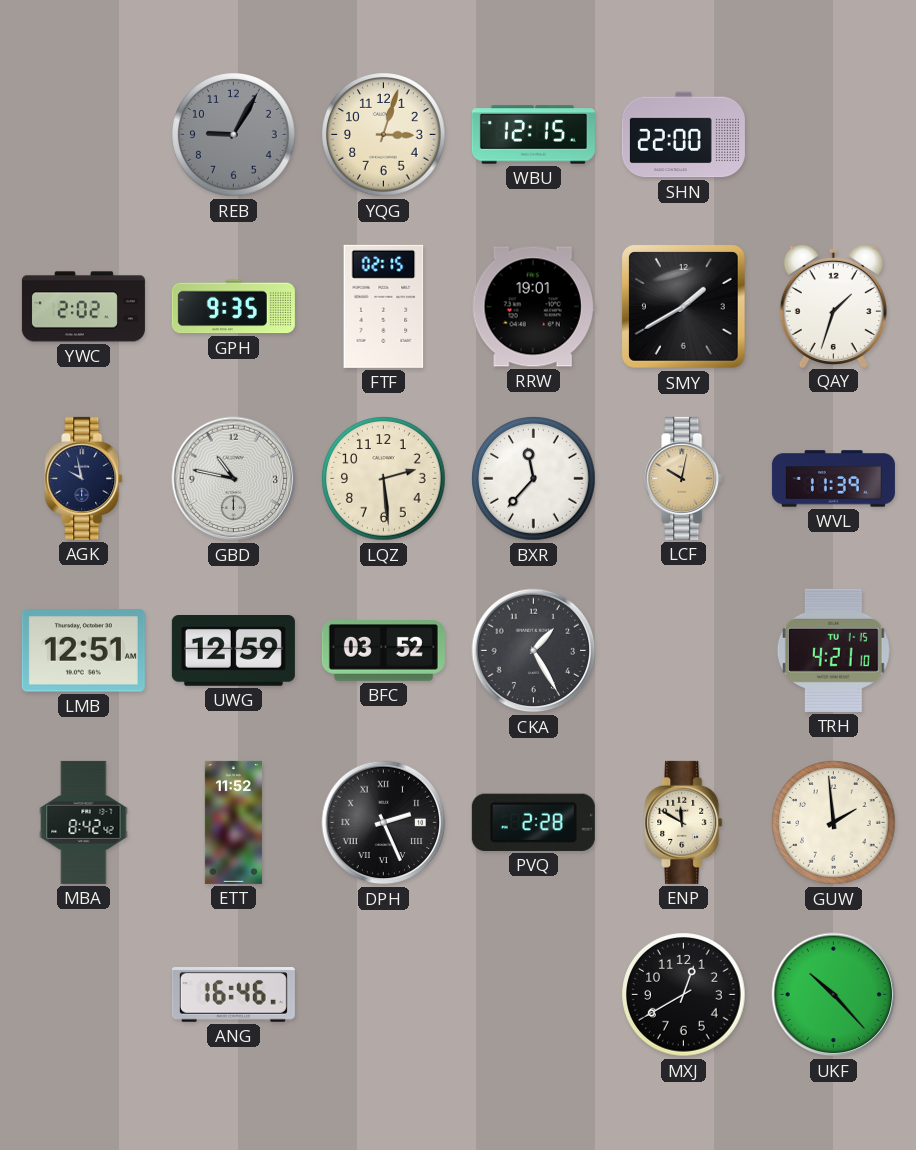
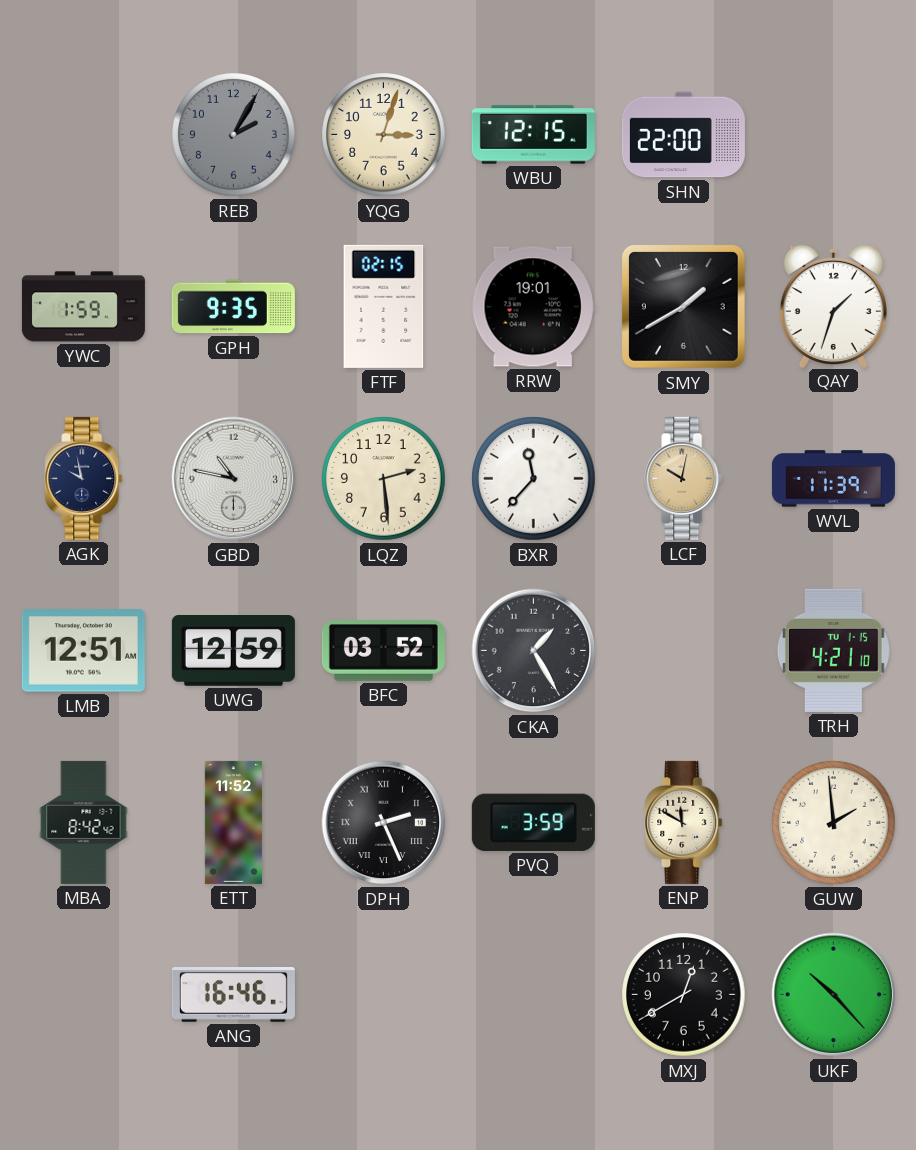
REB: 9:05 -> 2:05 (234, 135)
YWC: 2:02 -> 1:59 (83, 307)
PVQ: 2:28 -> 3:59 (533, 822)
